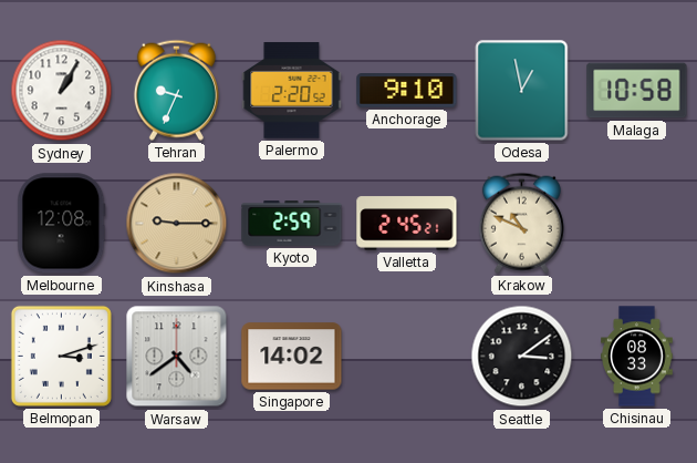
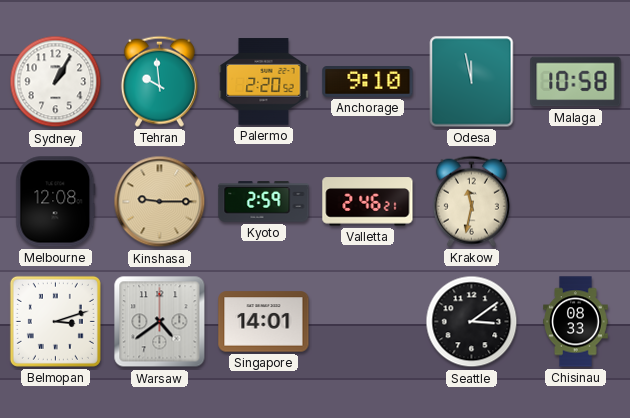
Tehran: 9:34 -> 9:59 (159, 81)
Odesa: 12:58 -> 11:58 (472, 82)
Valletta: 2:45 -> 2:46 (368, 202)
Krakow: 10:49 -> 11:32 (471, 201)
Singapore: 14:02 -> 14:01 (264, 322)
